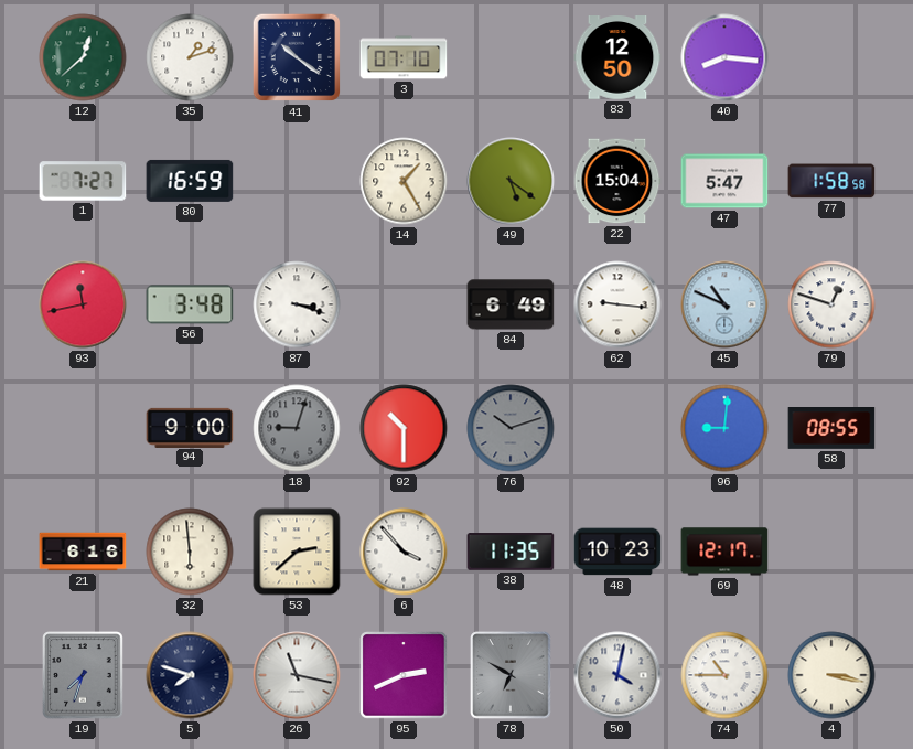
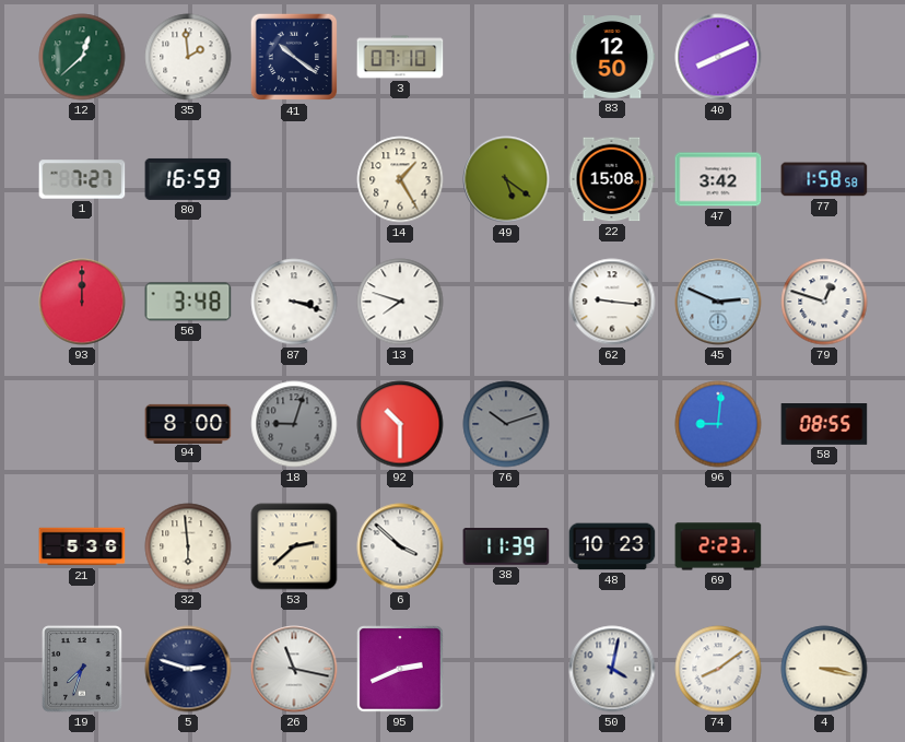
35: 1:12 -> 1:59 (188, 57)
40: 8:16 -> 8:11 (718, 57)
22: 15:04 -> 15:08 (612, 179)
47: 5:47 -> 3:42 (718, 179)
93: 11:43 -> 12:00 (82, 302)
13: none -> 7:48 (400, 302)
84: 6:49 -> none (511, 304)
45: 10:49 -> 2:49 (718, 302)
94: 9:00 -> 8:00 (188, 423)
21: 6:16 -> 5:36 (82, 546)
6: 3:53 -> 3:52 (400, 546)
38: 11:35 -> 11:39 (506, 546)
69: 12:17 -> 2:23 (718, 546)
5: 7:48 -> 2:48 (188, 669)
78: 6:50 -> none (511, 675)
74: 10:45 -> 8:09 (718, 669)
